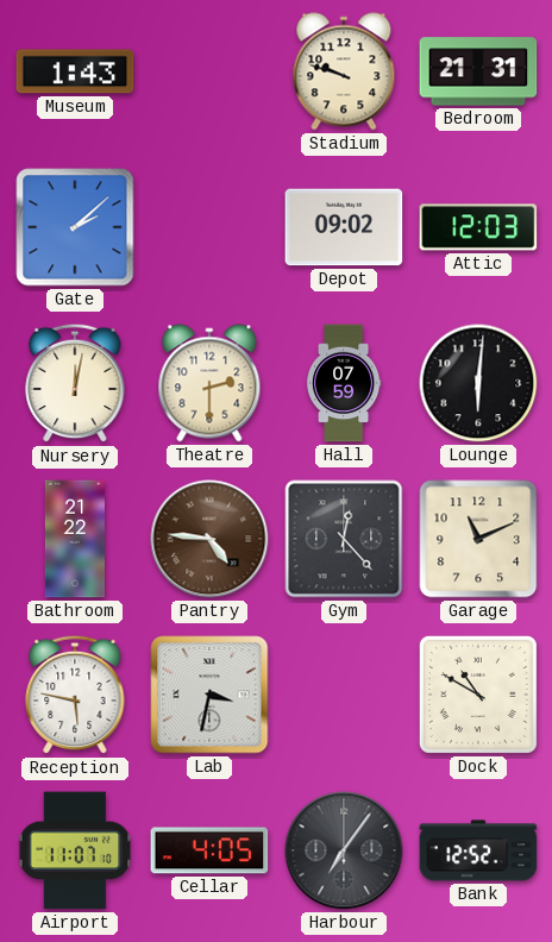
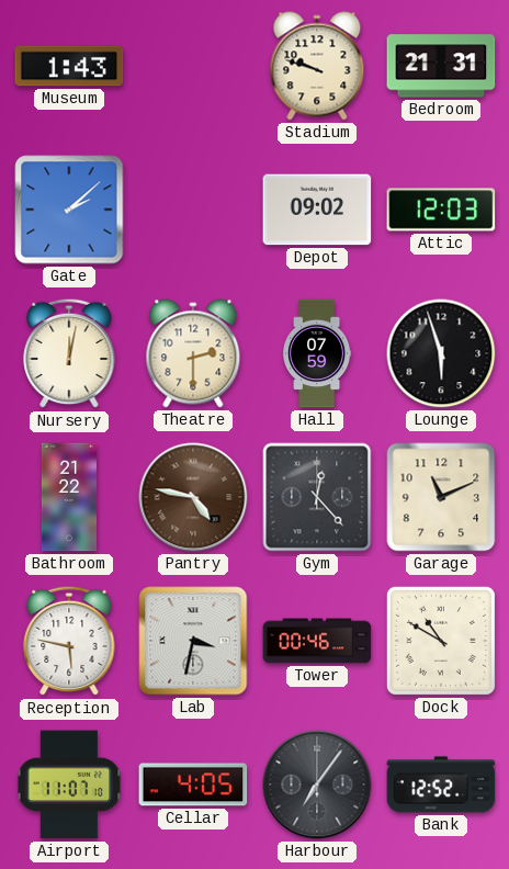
Lounge: 6:01 -> 5:57 (441, 353)
Pantry: 4:46 -> 4:47 (193, 497)
Tower: none -> 00:46 (317, 641)
